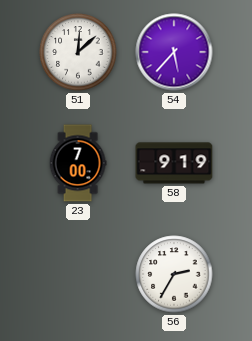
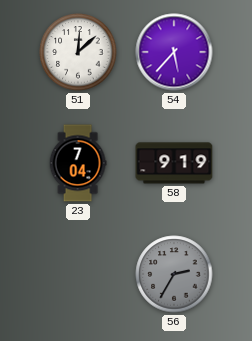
23: 7:00 -> 7:04 (78, 163)
56 dial: white -> grey (174, 274)
